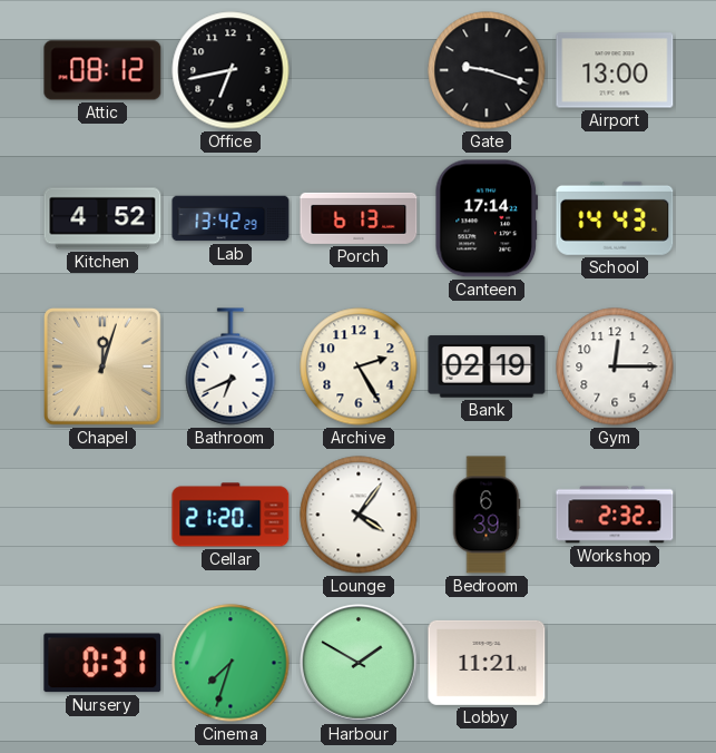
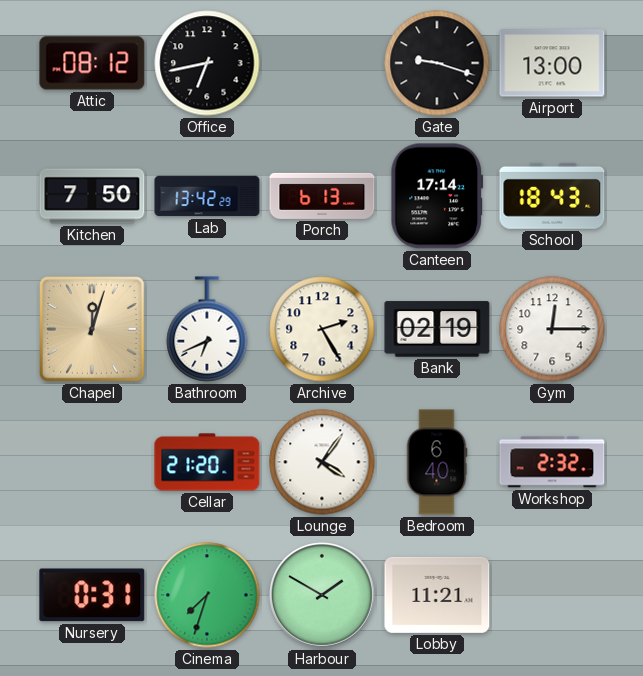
Kitchen: 4:52 -> 7:50 (92, 196)
School: 14:43 -> 18:43 (552, 196)
Bedroom: 6:39 -> 6:40 (437, 462)
